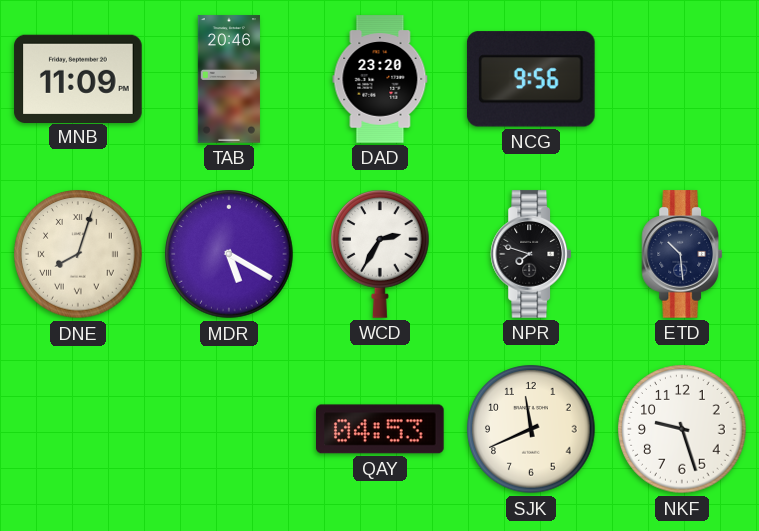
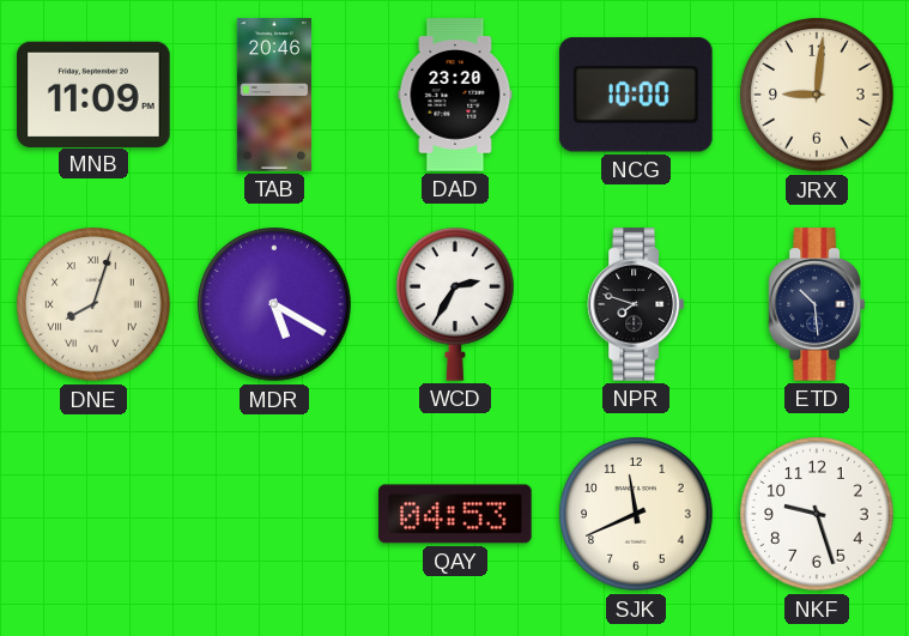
NCG: 9:56 -> 10:00 (636, 95)
JRX: none -> 9:01 (817, 95)
